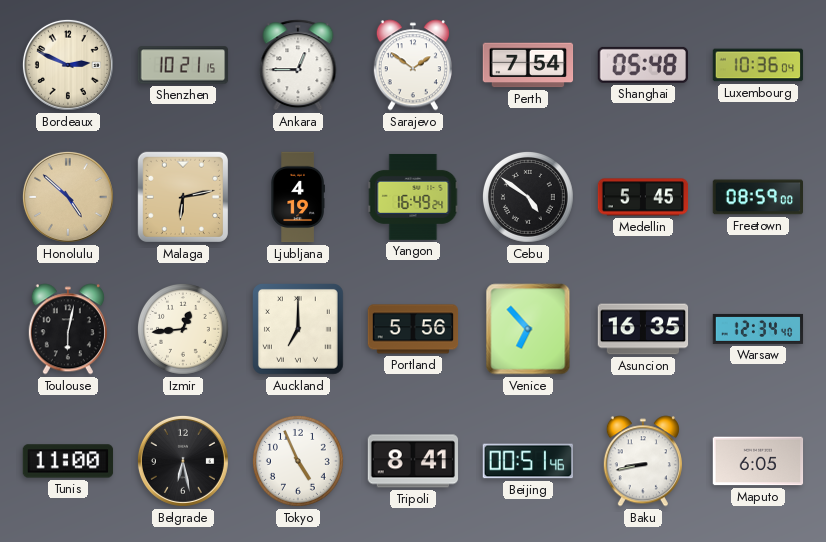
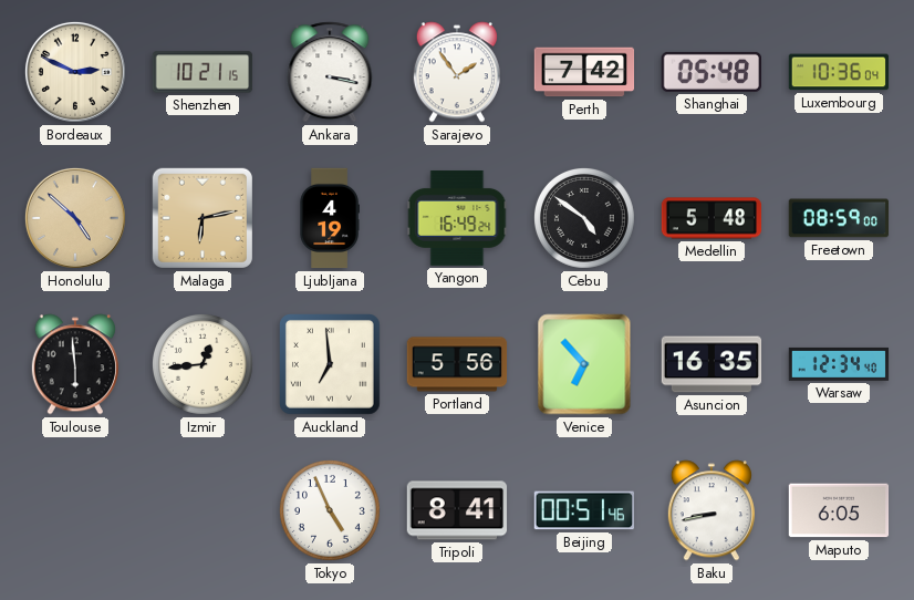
Ankara: 12:45 -> 3:17 (330, 72)
Sarajevo: 1:51 -> 1:54 (457, 72)
Perth: 7:54 -> 7:42 (584, 72)
Medellin: 5:45 -> 5:48 (712, 218)
Toulouse: 6:02 -> 5:59 (75, 364)
Auckland: 7:00 -> 6:59 (331, 365)
Tunis: 11:00 -> none (68, 461)
Belgrade: 6:28 -> none (183, 461)
